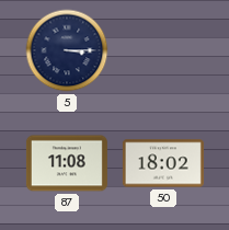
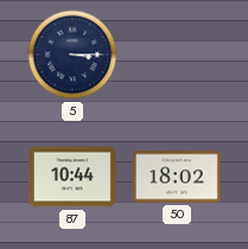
87: 11:08 -> 10:44 (72, 177)
